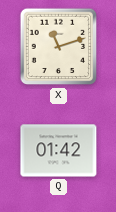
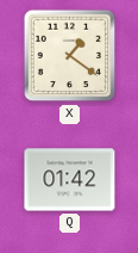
X: 11:12 -> 1:21 (70, 56)
